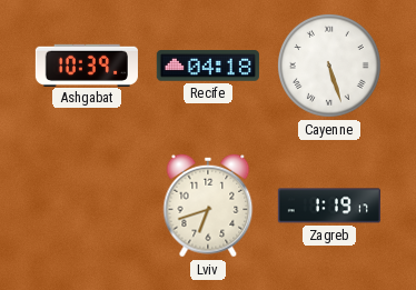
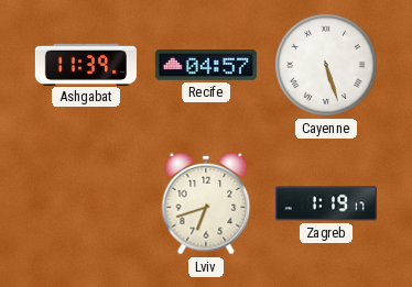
Ashgabat: 10:39 -> 11:39 (86, 64)
Recife: 04:18 -> 04:57 (206, 65)
